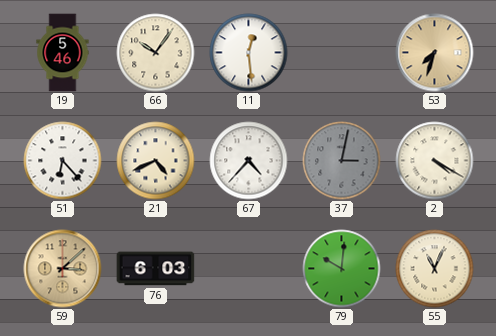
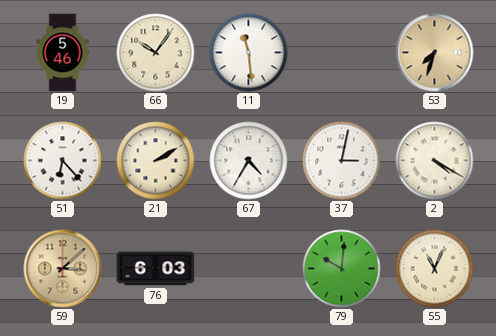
11: 12:29 -> 11:29 (249, 53)
21: 4:41 -> 2:10 (156, 161)
67: 4:37 -> 4:35 (249, 161)
37 dial: grey -> white (342, 161)
